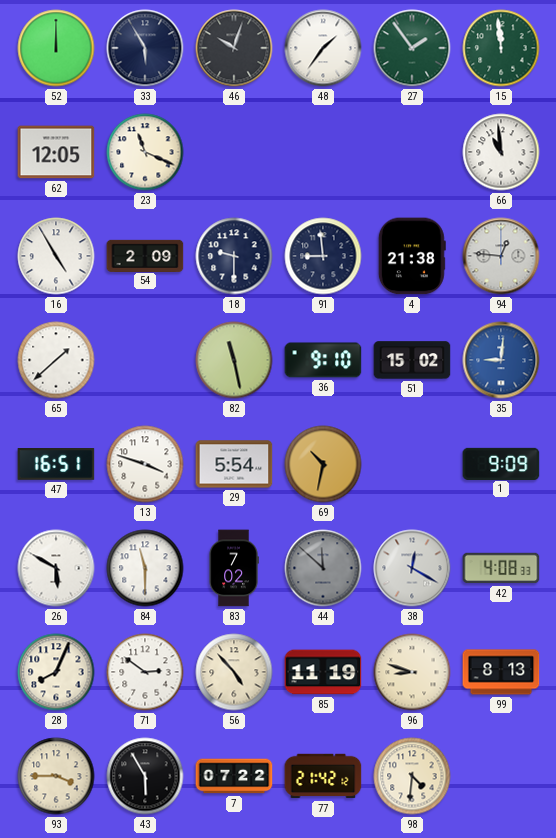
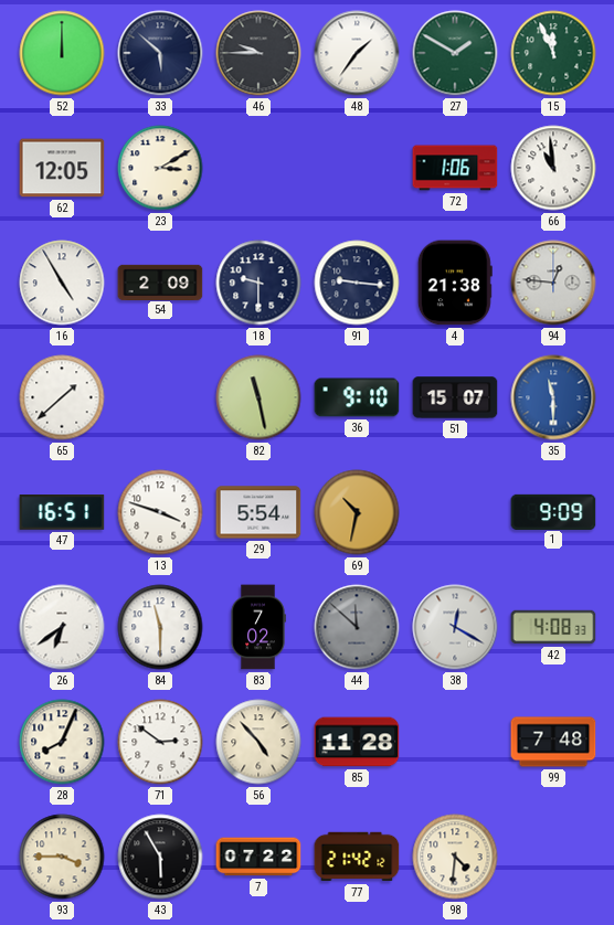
33: 5:55 -> 5:52 (160, 53)
46: 10:03 -> 9:45 (258, 53)
27: 1:54 -> 1:50 (455, 53)
15: 11:59 -> 11:56 (553, 53)
23: 11:19 -> 3:10 (160, 168)
72: none -> 1:06 (455, 168)
91: 8:59 -> 9:16 (357, 283)
51: 15:02 -> 15:07 (455, 397)
35: 9:01 -> 11:30 (553, 397)
26: 5:50 -> 6:39 (62, 627)
85: 11:19 -> 11:28 (357, 742)
96: 8:48 -> none (412, 672)
99: 8:13 -> 7:48 (553, 742)
